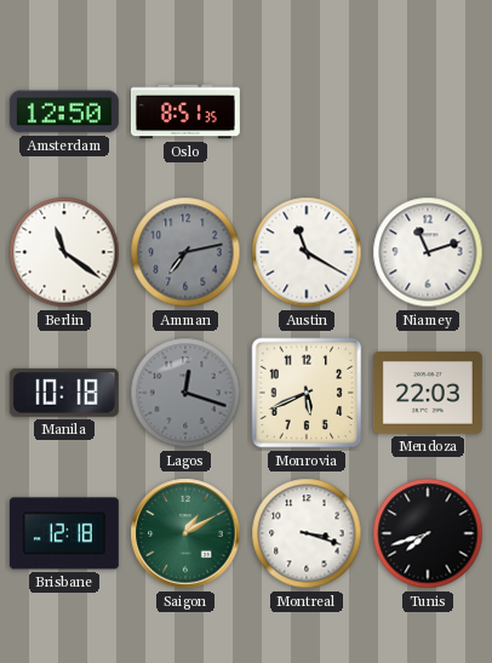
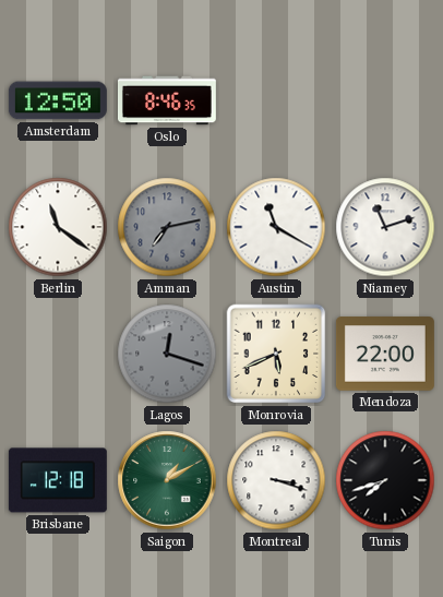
Oslo: 8:51 -> 8:46 (167, 100)
Manila: 10:18 -> none (64, 393)
Mendoza: 22:03 -> 22:00 (385, 354)
